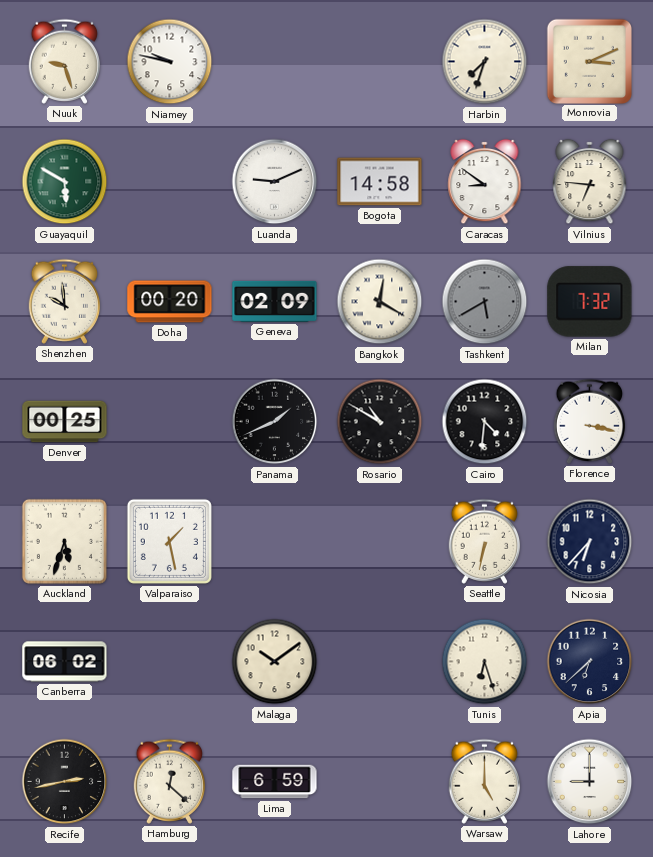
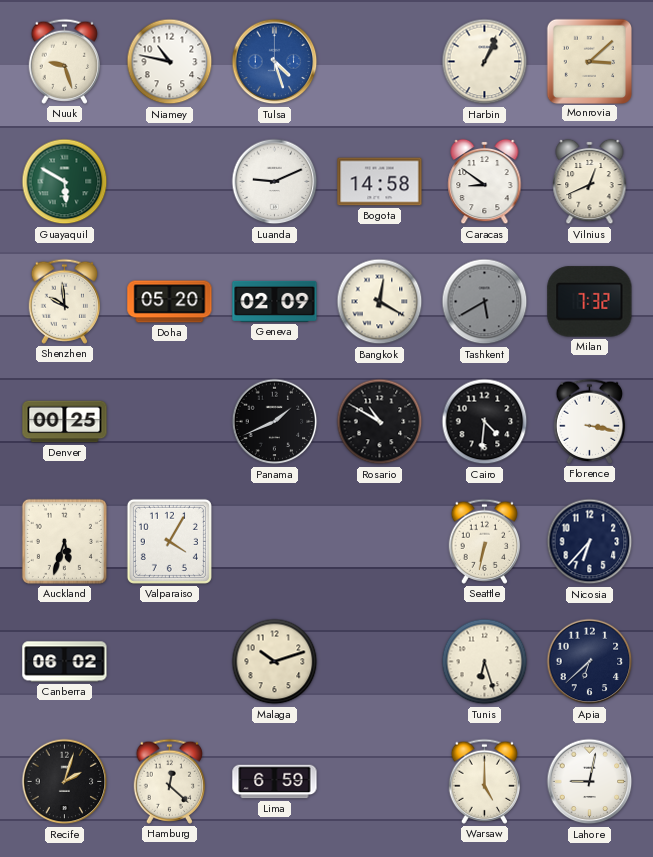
Niamey: 9:47 -> 10:47 (170, 62)
Tulsa: none -> 4:27 (275, 62)
Harbin: 7:33 -> 1:04 (485, 62)
Monrovia: 3:11 -> 3:08 (589, 61)
Vilnius: 6:46 -> 12:41 (590, 182)
Doha: 00:20 -> 05:20 (170, 302)
Valparaiso: 1:28 -> 4:05 (169, 541)
Malaga: 10:09 -> 10:12 (275, 662)
Recife: 2:43 -> 2:03 (65, 782)
Lahore: 9:00 -> 9:02 (590, 782)
